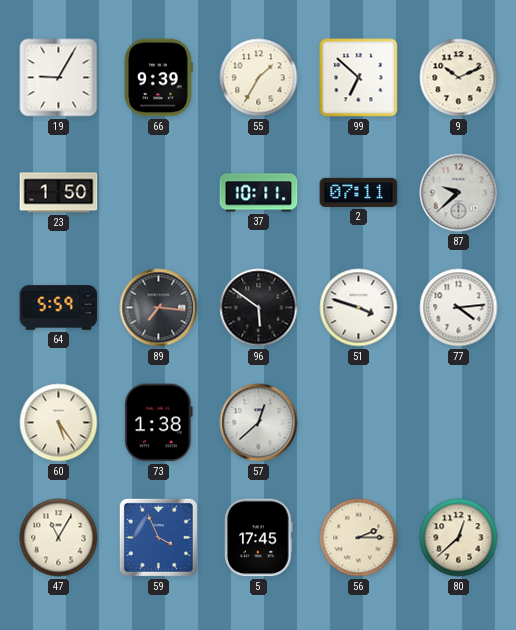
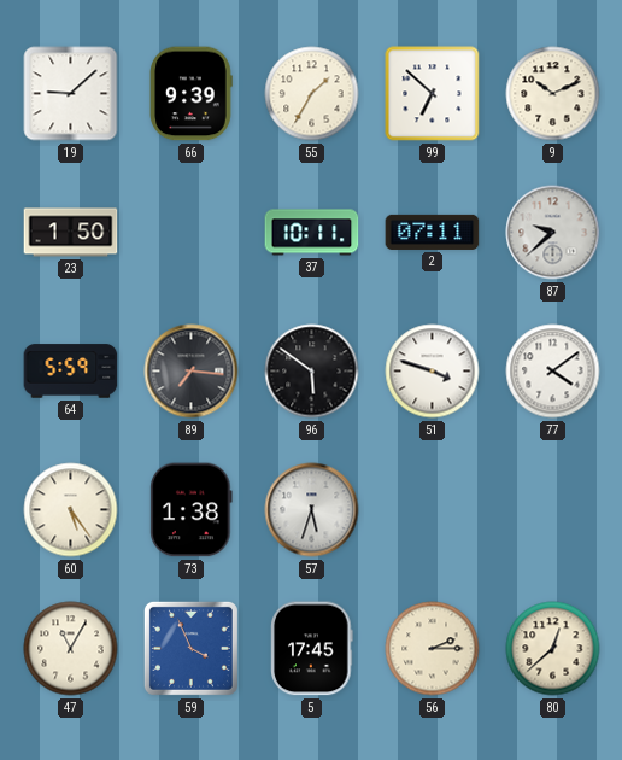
19: 9:05 -> 9:08 (71, 94)
77: 4:14 -> 4:09 (553, 372)
57: 12:38 -> 5:33 (312, 510)
